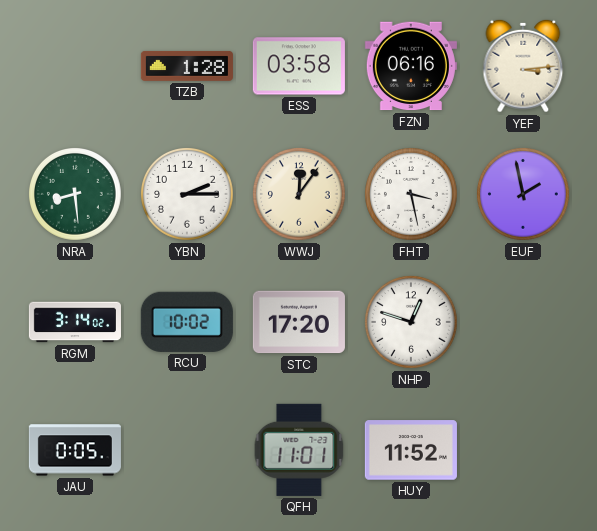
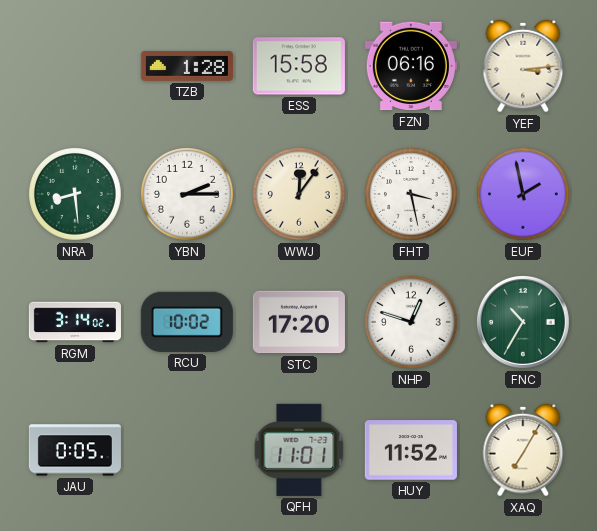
ESS: 03:58 -> 15:58 (299, 66)
FNC: none -> 10:35 (523, 322)
XAQ: none -> 7:05 (523, 450)
